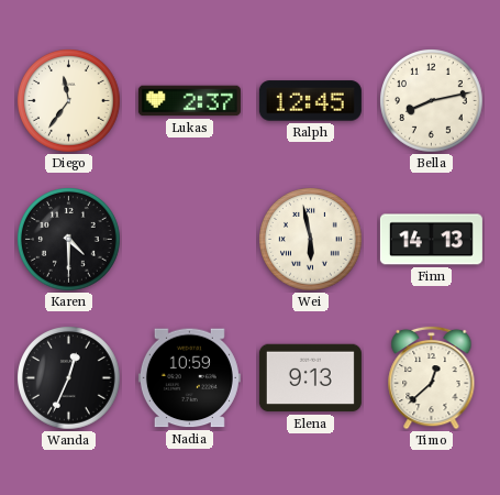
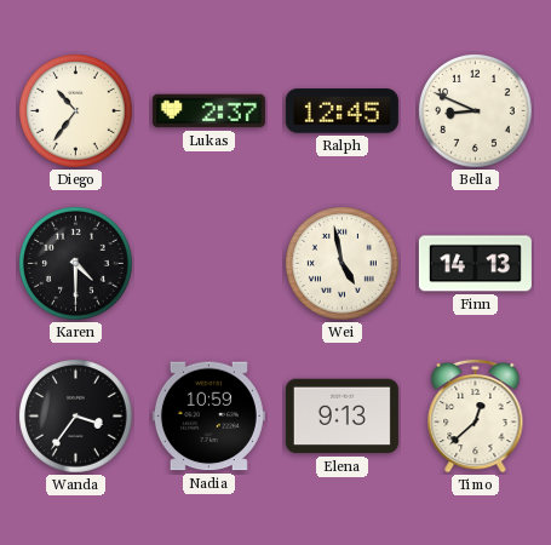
Diego: 11:36 -> 10:36 (76, 111)
Bella: 8:13 -> 8:49 (476, 111)
Wei: 5:58 -> 4:58 (343, 264)
Wanda: 12:34 -> 3:36 (76, 417)
